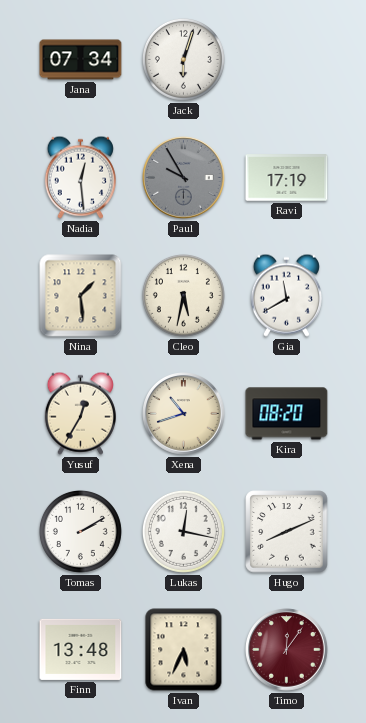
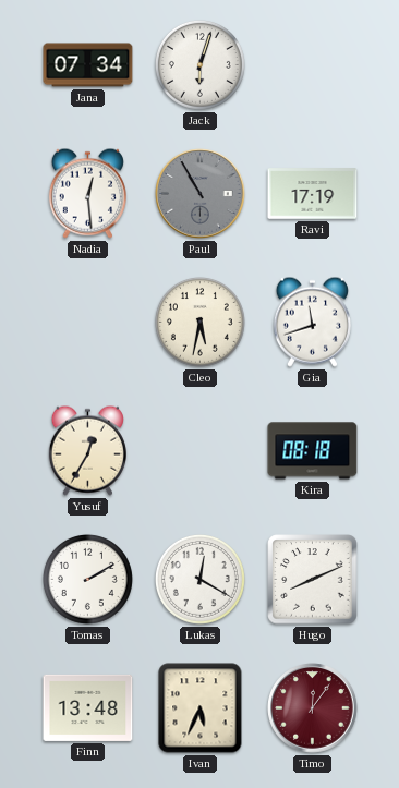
Paul: 9:55 -> 10:55 (201, 194)
Nina: 1:29 -> none (81, 296)
Gia: 11:40 -> 11:42 (312, 322)
Xena: 10:42 -> none (184, 414)
Kira: 08:20 -> 08:18 (313, 451)
Lukas: 12:17 -> 12:20 (199, 579)
